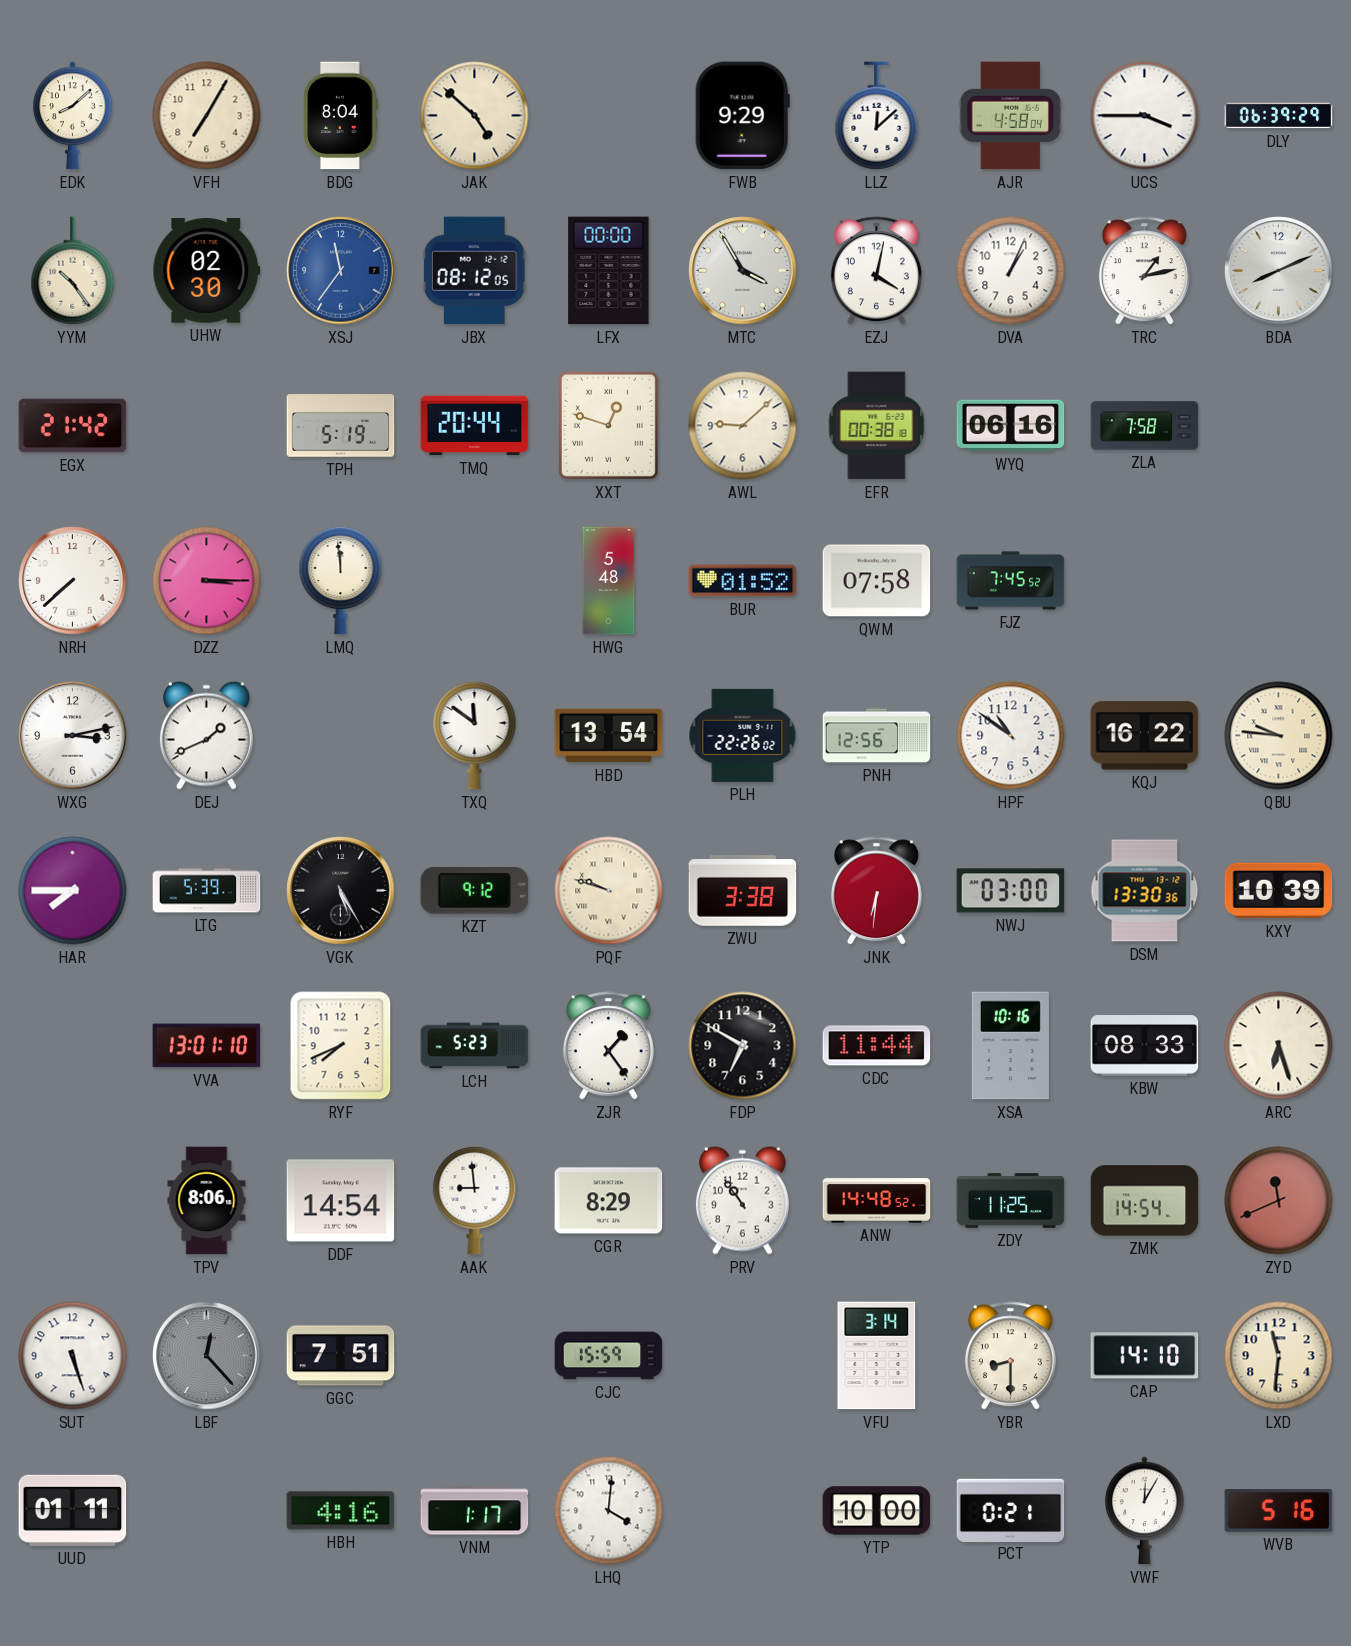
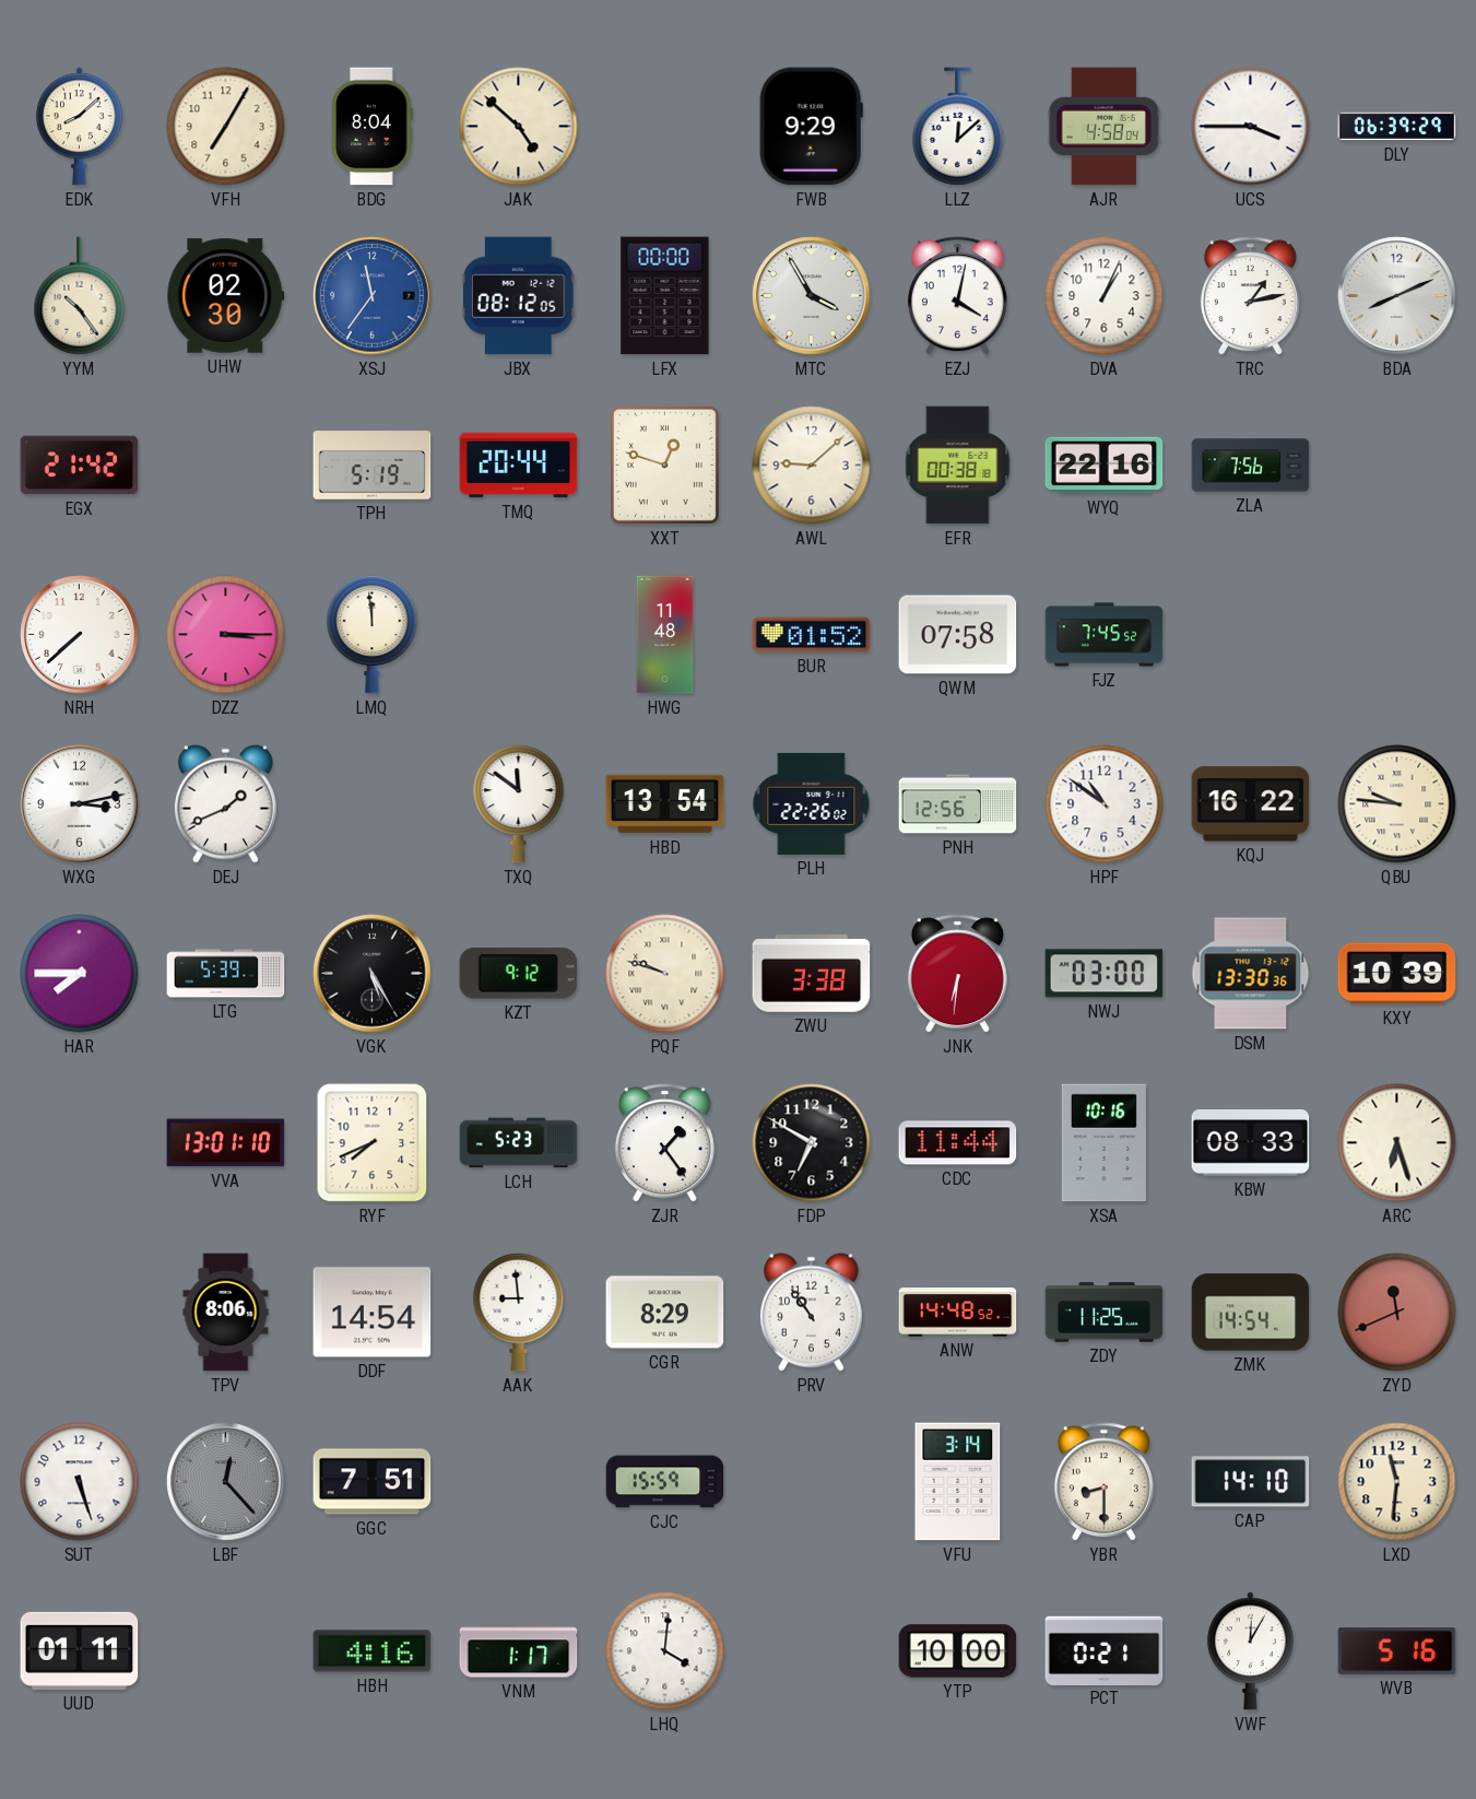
WYQ: 06:16 -> 22:16 (1105, 466)
ZLA: 7:58 -> 7:56 (1251, 466)
HWG: 5:48 -> 11:48 (665, 635)
